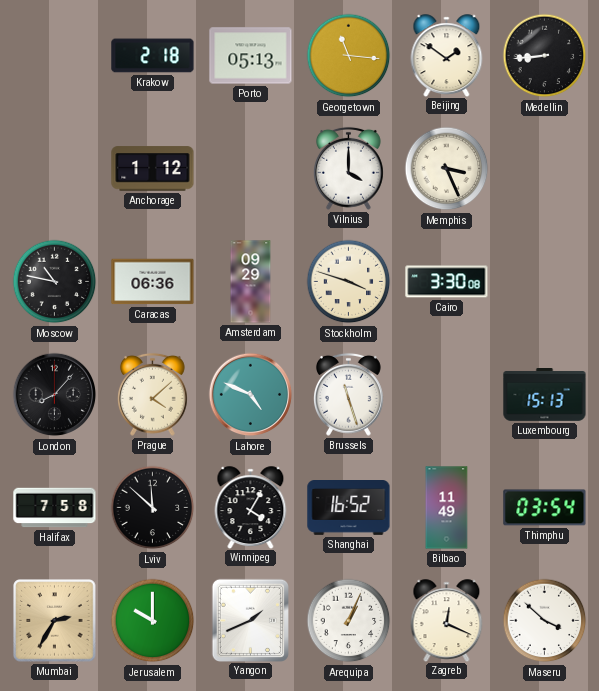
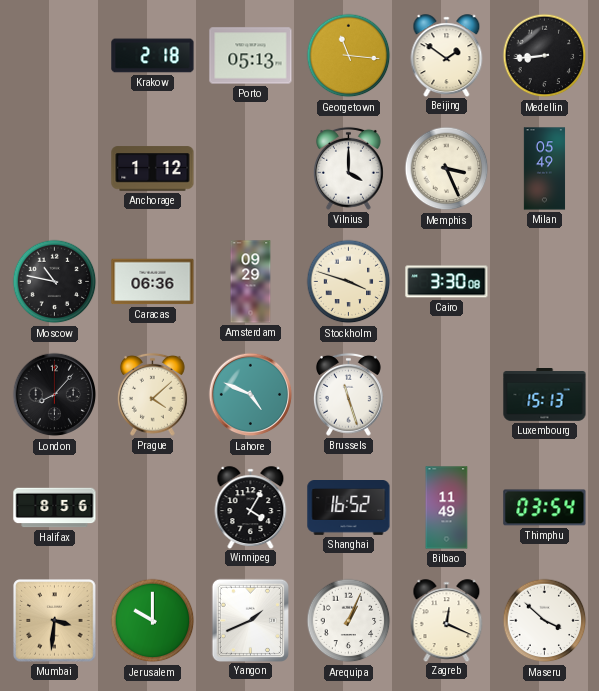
Milan: none -> 05:49 (545, 169)
Halifax: 7:58 -> 8:56 (55, 508)
Lviv: 11:52 -> none (153, 508)
Mumbai: 2:35 -> 3:31 (55, 621)
